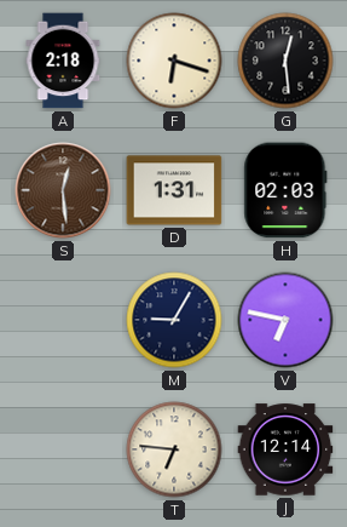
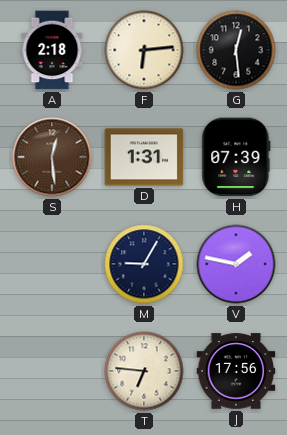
F: 6:18 -> 6:14 (144, 50)
H: 02:03 -> 07:39 (236, 157)
V: 6:47 -> 1:47 (236, 264)
J: 12:14 -> 17:56 (236, 371)
